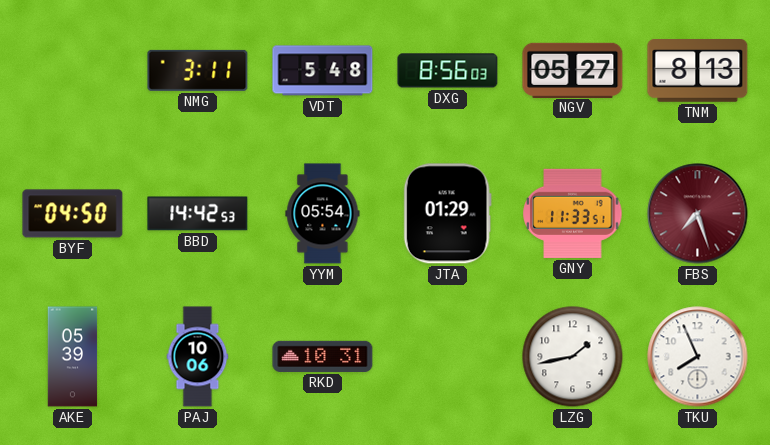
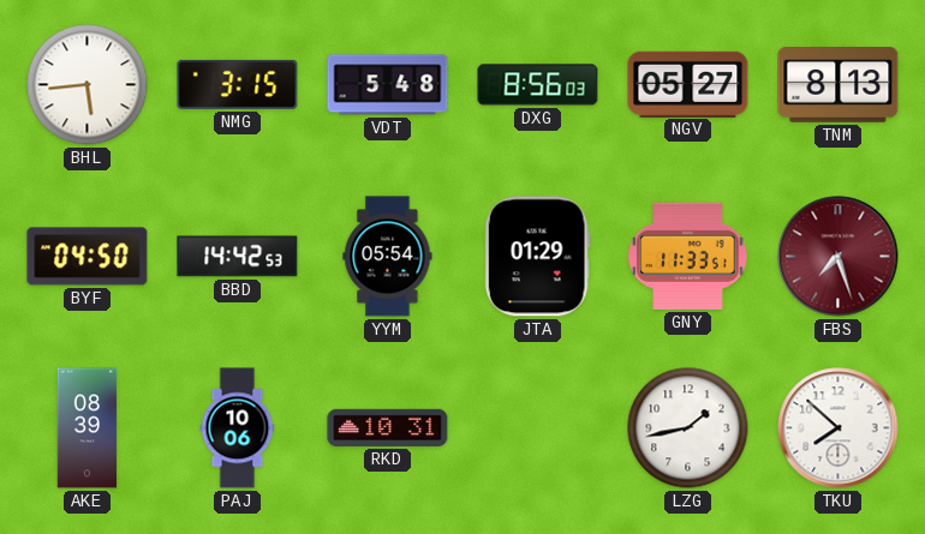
BHL: none -> 5:44 (88, 85)
NMG: 3:11 -> 3:15 (238, 84)
AKE: 05:39 -> 08:39 (88, 428)
TKU: 7:56 -> 7:52 (839, 428)
